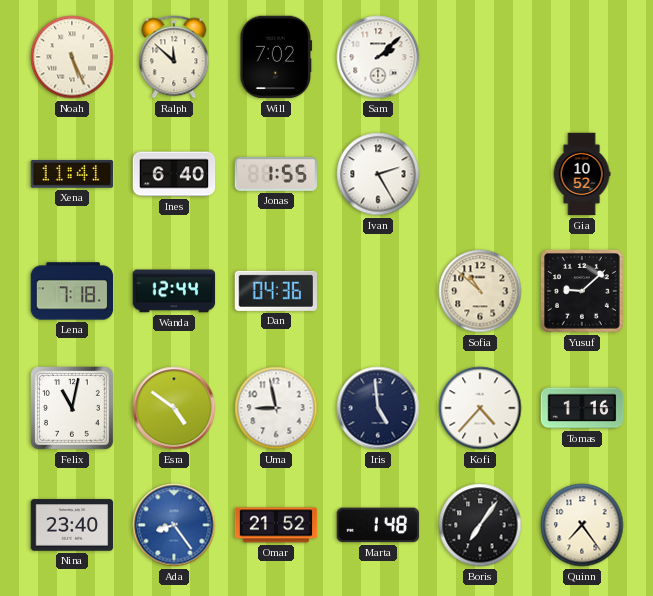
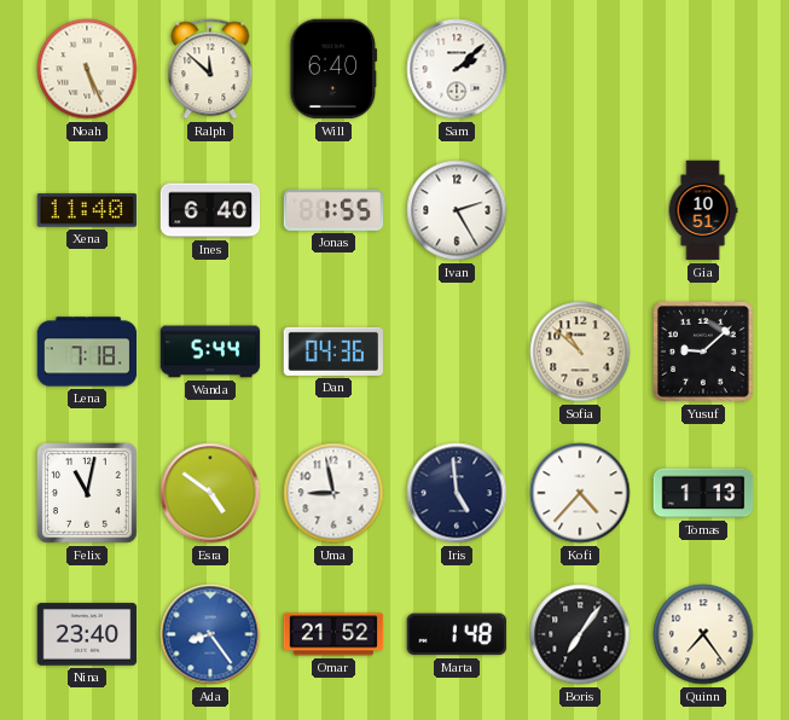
Will: 7:02 -> 6:40 (333, 69)
Xena: 11:41 -> 11:40 (87, 210)
Gia: 10:52 -> 10:51 (703, 210)
Wanda: 12:44 -> 5:44 (210, 352)
Tomas: 1:16 -> 1:13 (703, 493)
